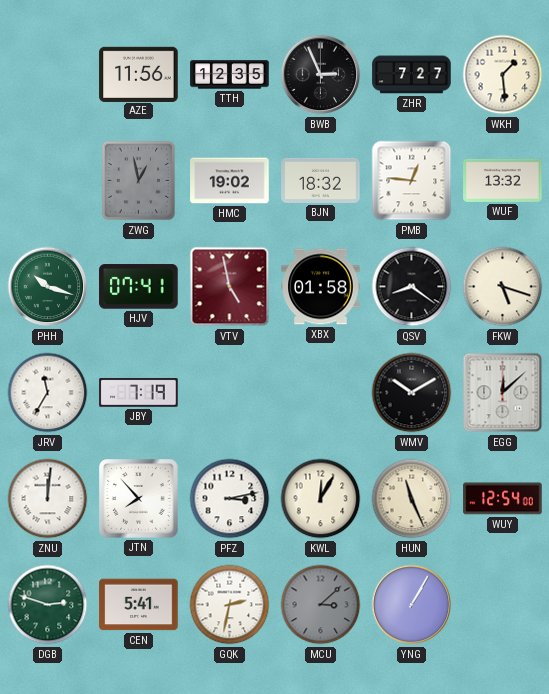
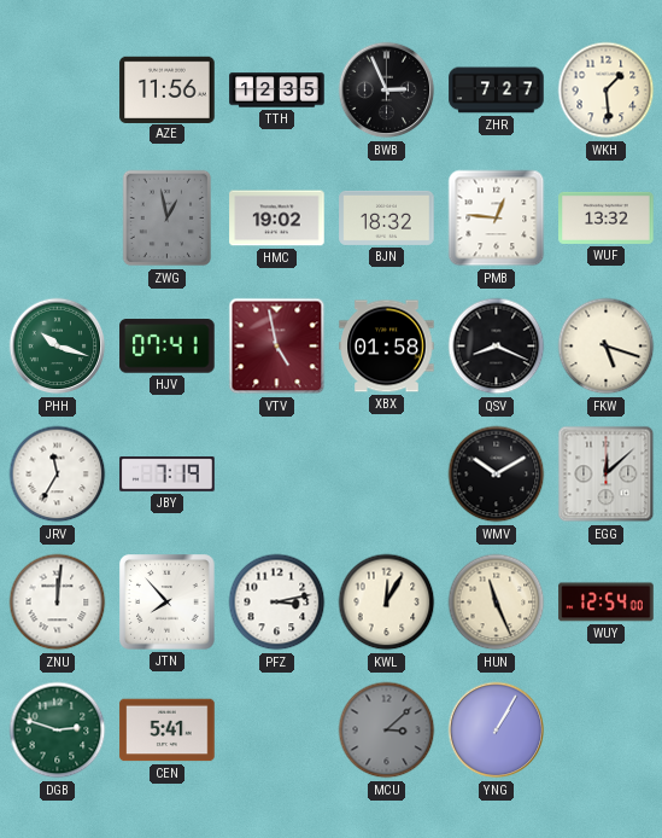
QSV: 8:21 -> 8:19 (497, 347)
GQK: 2:32 -> none (230, 605)
